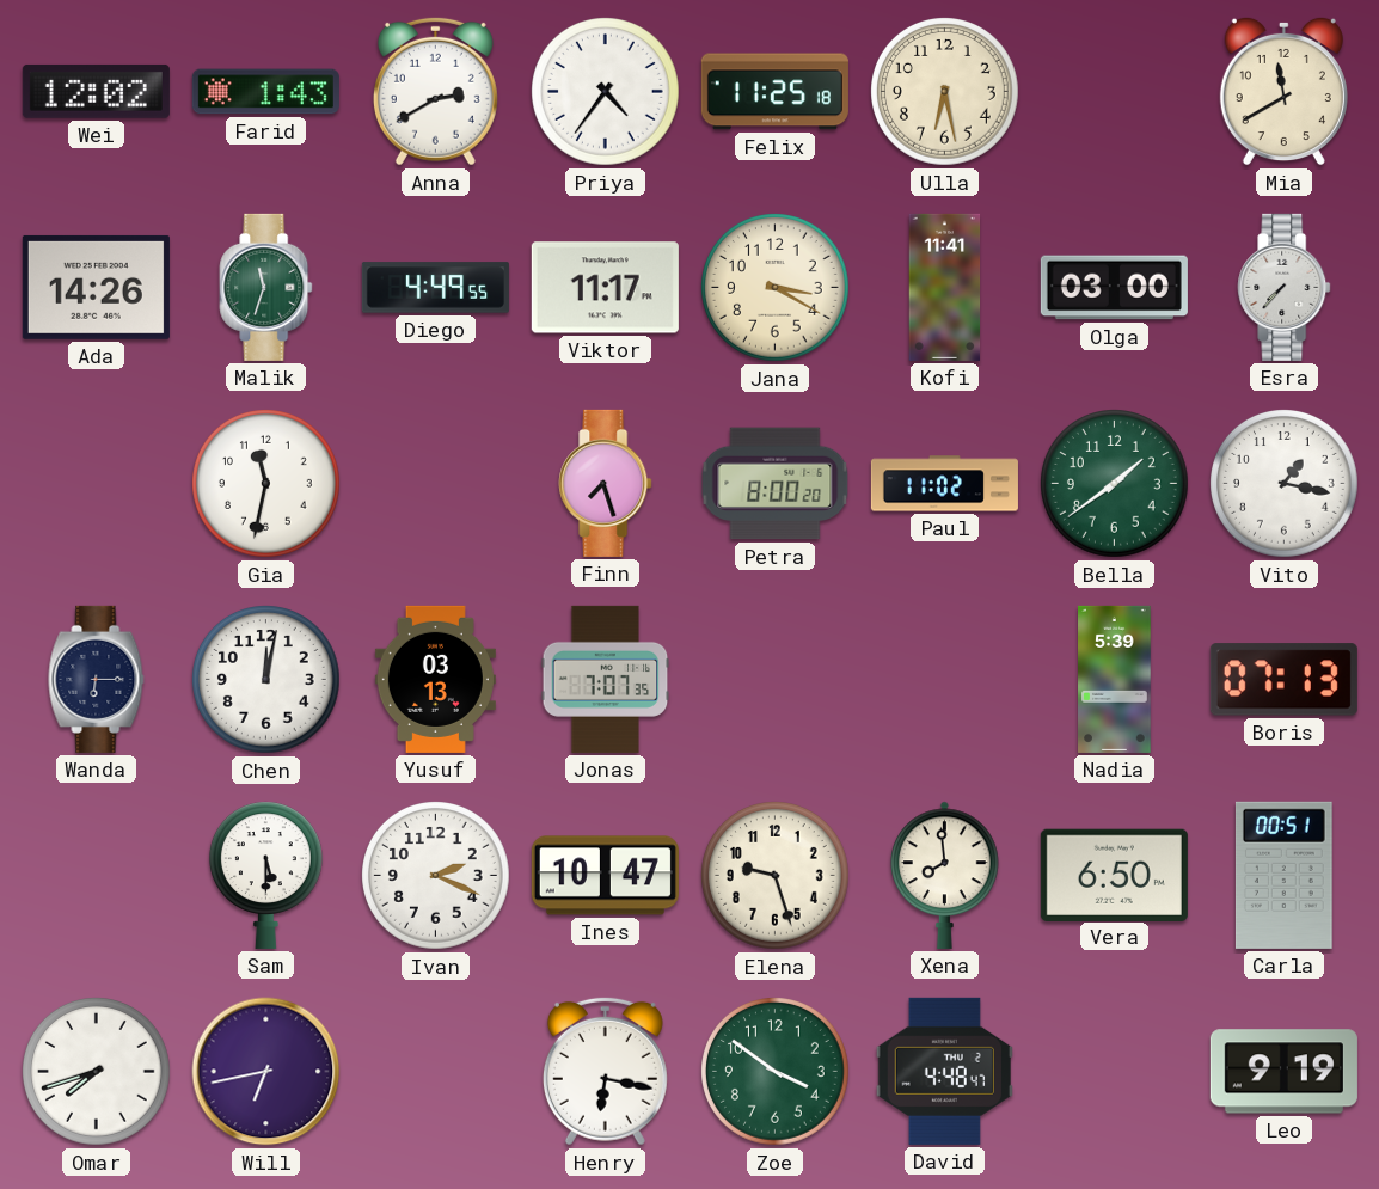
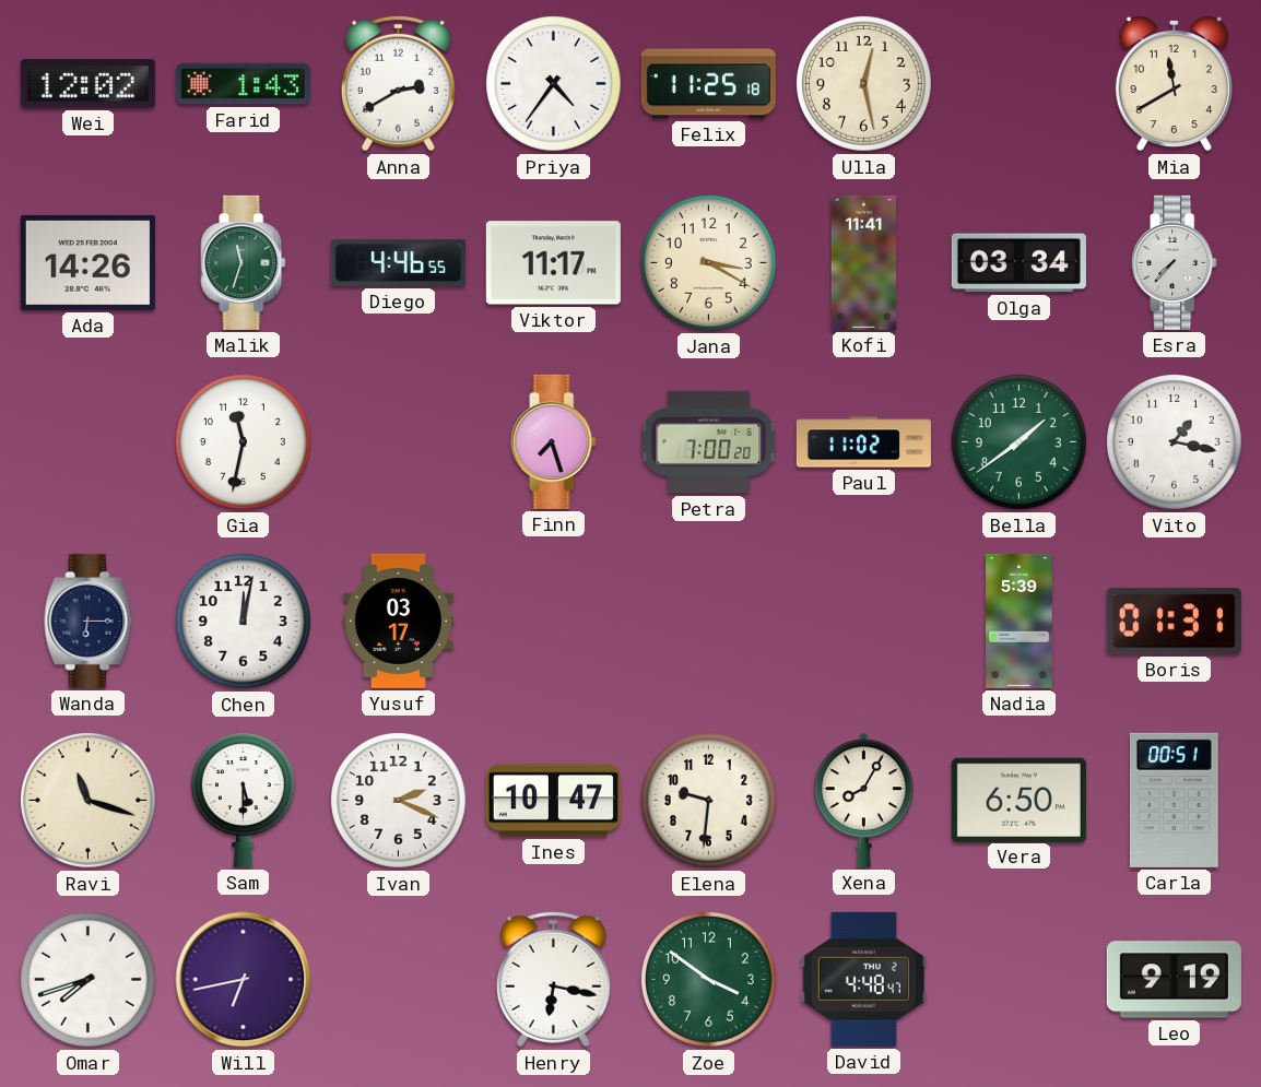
Ulla: 6:28 -> 12:28 (864, 84)
Diego: 4:49 -> 4:46 (398, 263)
Olga: 03:00 -> 03:34 (1018, 263)
Petra: 8:00 -> 7:00 (709, 442)
Yusuf: 03:13 -> 03:17 (398, 621)
Jonas: 7:07 -> none (606, 679)
Boris: 07:13 -> 01:31 (1174, 622)
Ravi: none -> 11:18 (89, 801)
Elena: 9:27 -> 9:31 (709, 801)
Xena: 7:59 -> 8:05 (864, 800)
